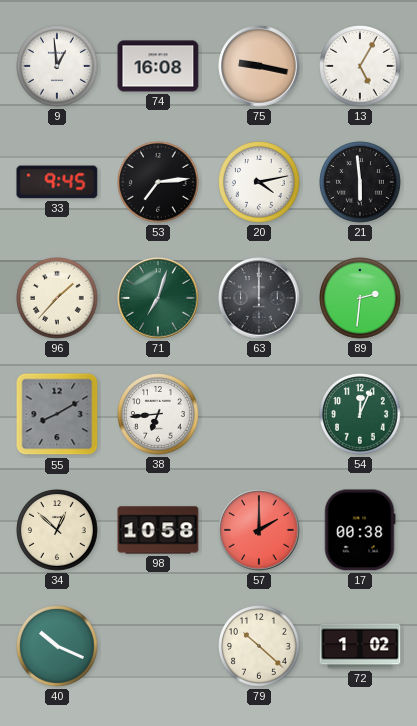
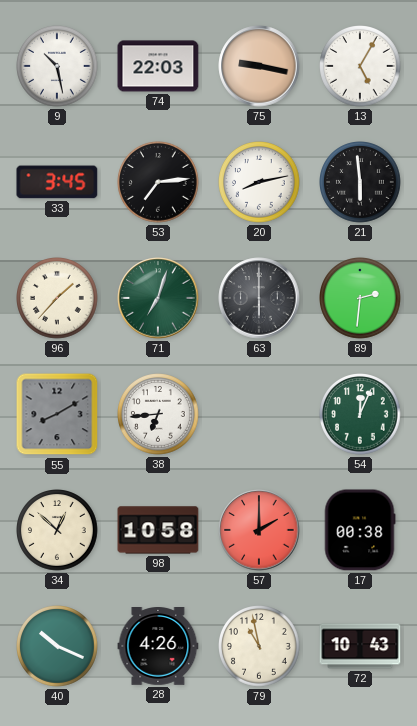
9: 12:59 -> 10:28 (58, 67)
74: 16:08 -> 22:03 (158, 66)
33: 9:45 -> 3:45 (57, 182)
20: 4:13 -> 8:13 (260, 183)
63: 12:00 -> 6:00 (259, 298)
28: none -> 4:26 (158, 646)
79: 10:22 -> 10:58 (260, 647)
72: 1:02 -> 10:43 (360, 646)
